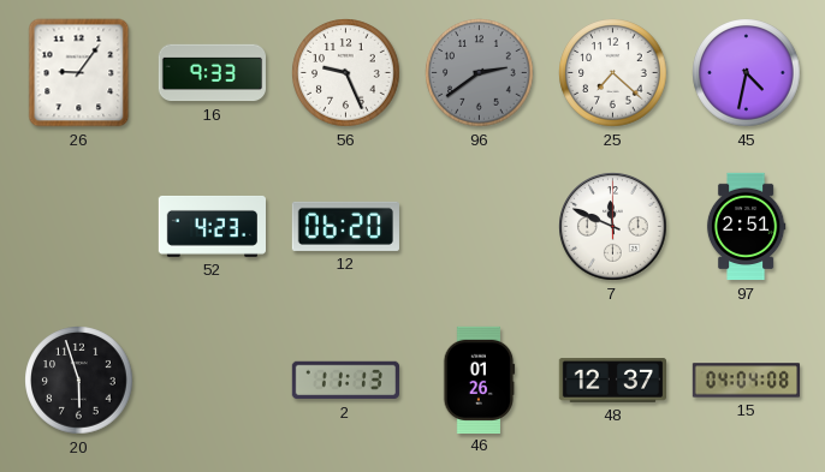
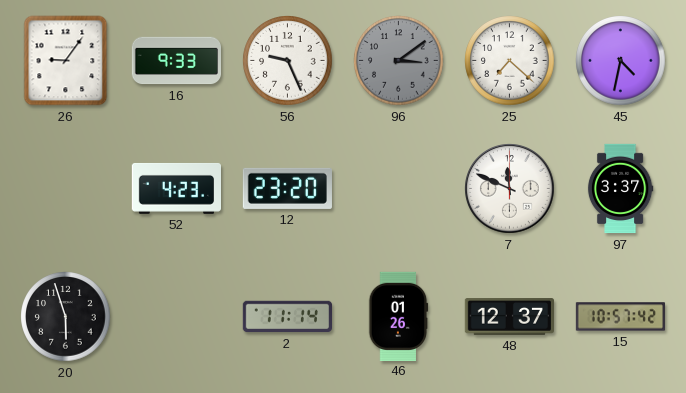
96: 2:39 -> 3:09 (399, 61)
12: 06:20 -> 23:20 (287, 188)
97: 2:51 -> 3:37 (620, 189)
2: 11:13 -> 11:14 (287, 317)
15: 04:04 -> 10:57 (621, 317)
